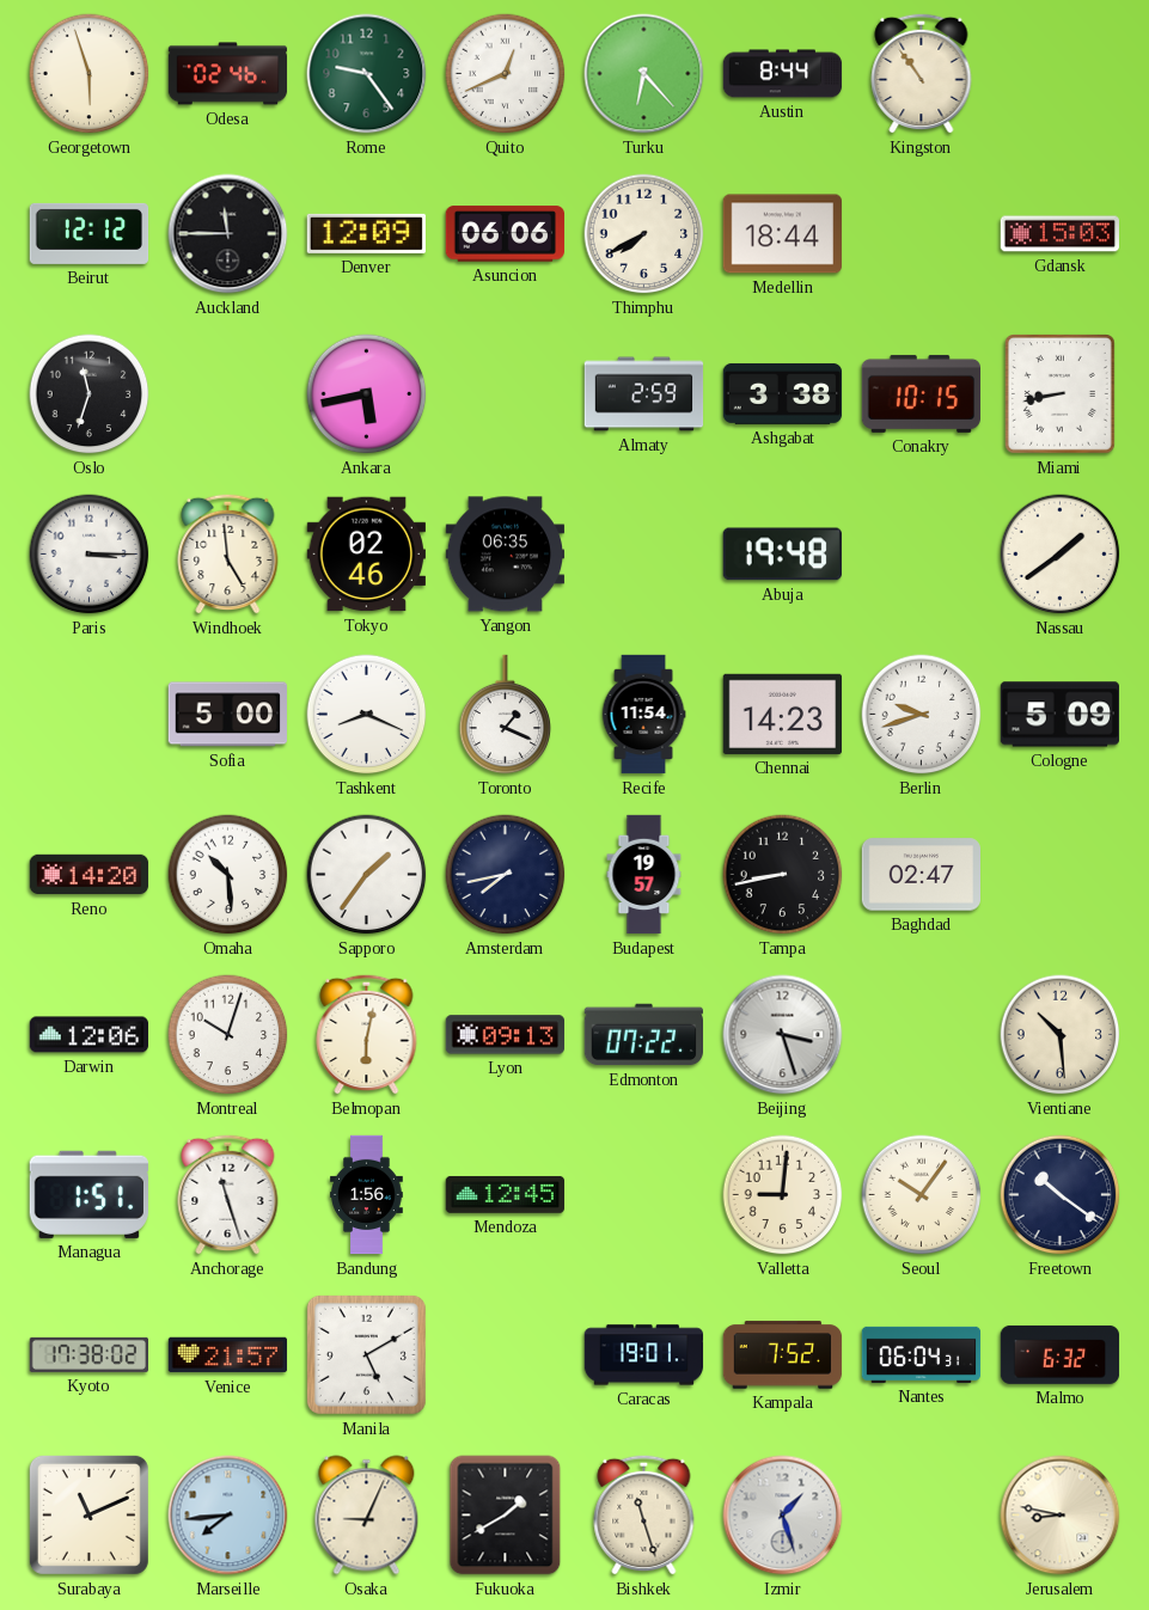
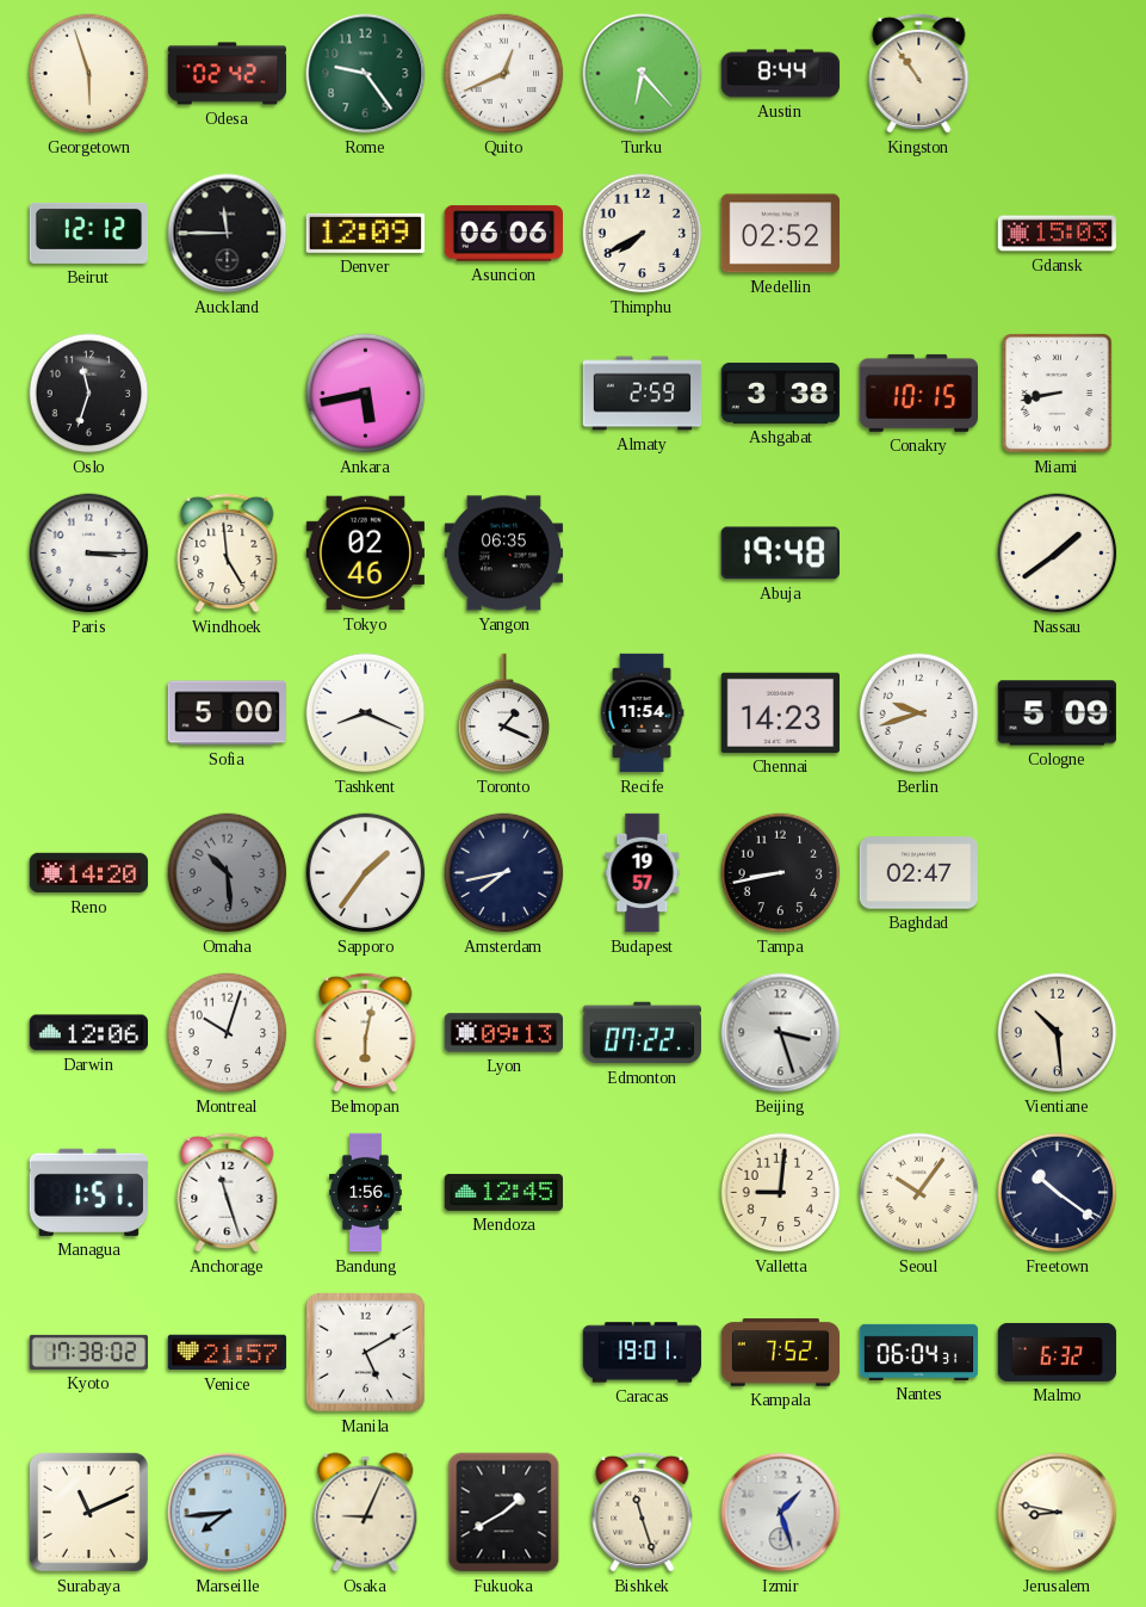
Odesa: 02:46 -> 02:42 (228, 74)
Medellin: 18:44 -> 02:52 (780, 234)
Omaha dial: white -> grey (228, 873)
